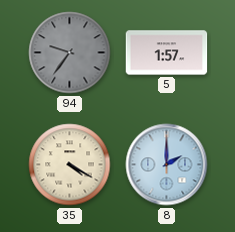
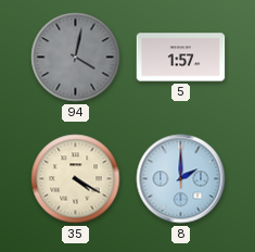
94: 9:36 -> 4:02 (76, 58)
